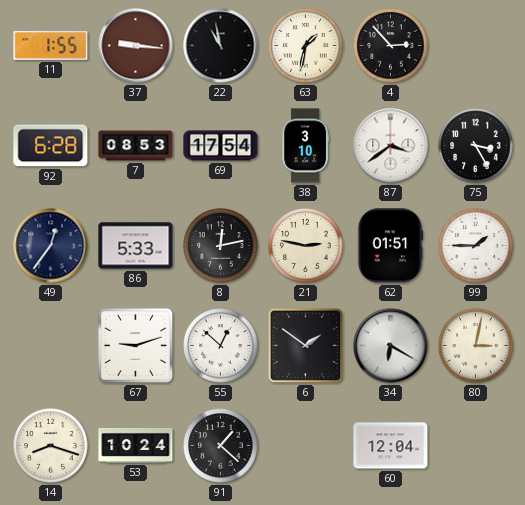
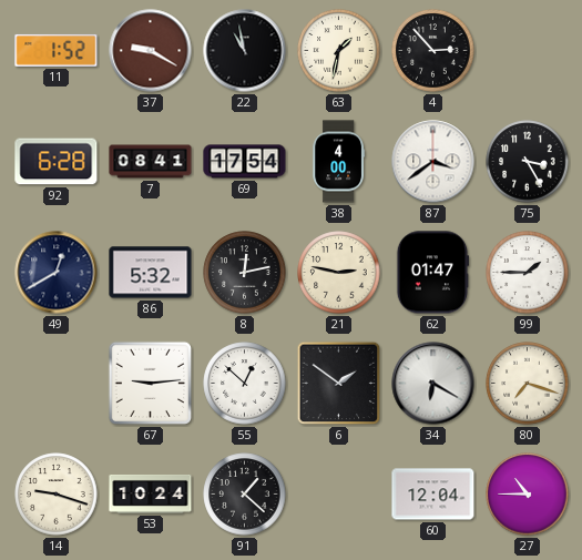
11: 1:55 -> 1:52 (57, 50)
37: 9:16 -> 9:20 (151, 51)
7: 08:53 -> 08:41 (151, 162)
38: 3:10 -> 4:00 (338, 162)
49: 12:36 -> 12:40 (57, 273)
86: 5:33 -> 5:32 (151, 273)
62: 01:51 -> 01:47 (432, 273)
67: 9:12 -> 9:14 (151, 384)
80: 3:02 -> 7:18 (528, 384)
14: 8:18 -> 9:18 (57, 495)
27: none -> 10:45 (528, 495)
